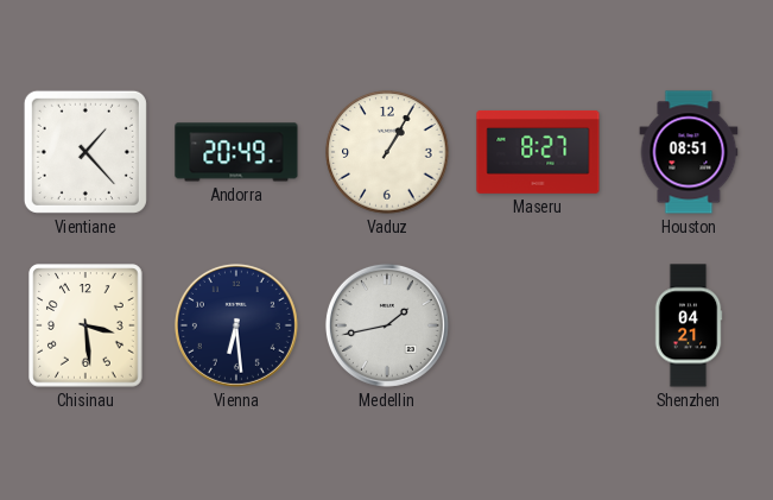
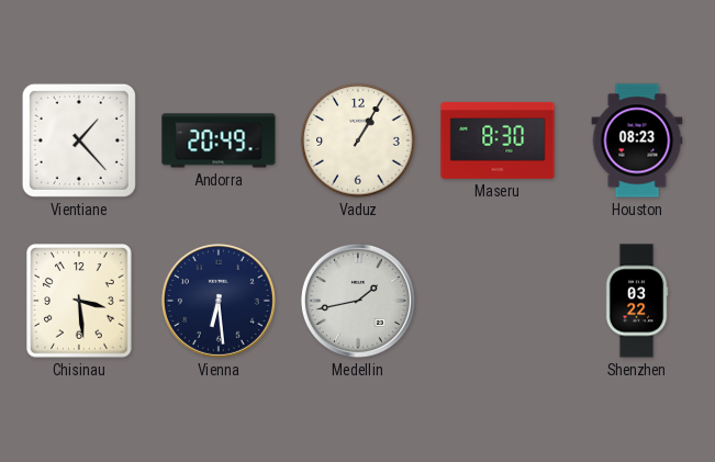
Maseru: 8:27 -> 8:30 (498, 140)
Houston: 08:51 -> 08:23 (637, 140)
Shenzhen: 04:21 -> 03:22 (637, 301)
